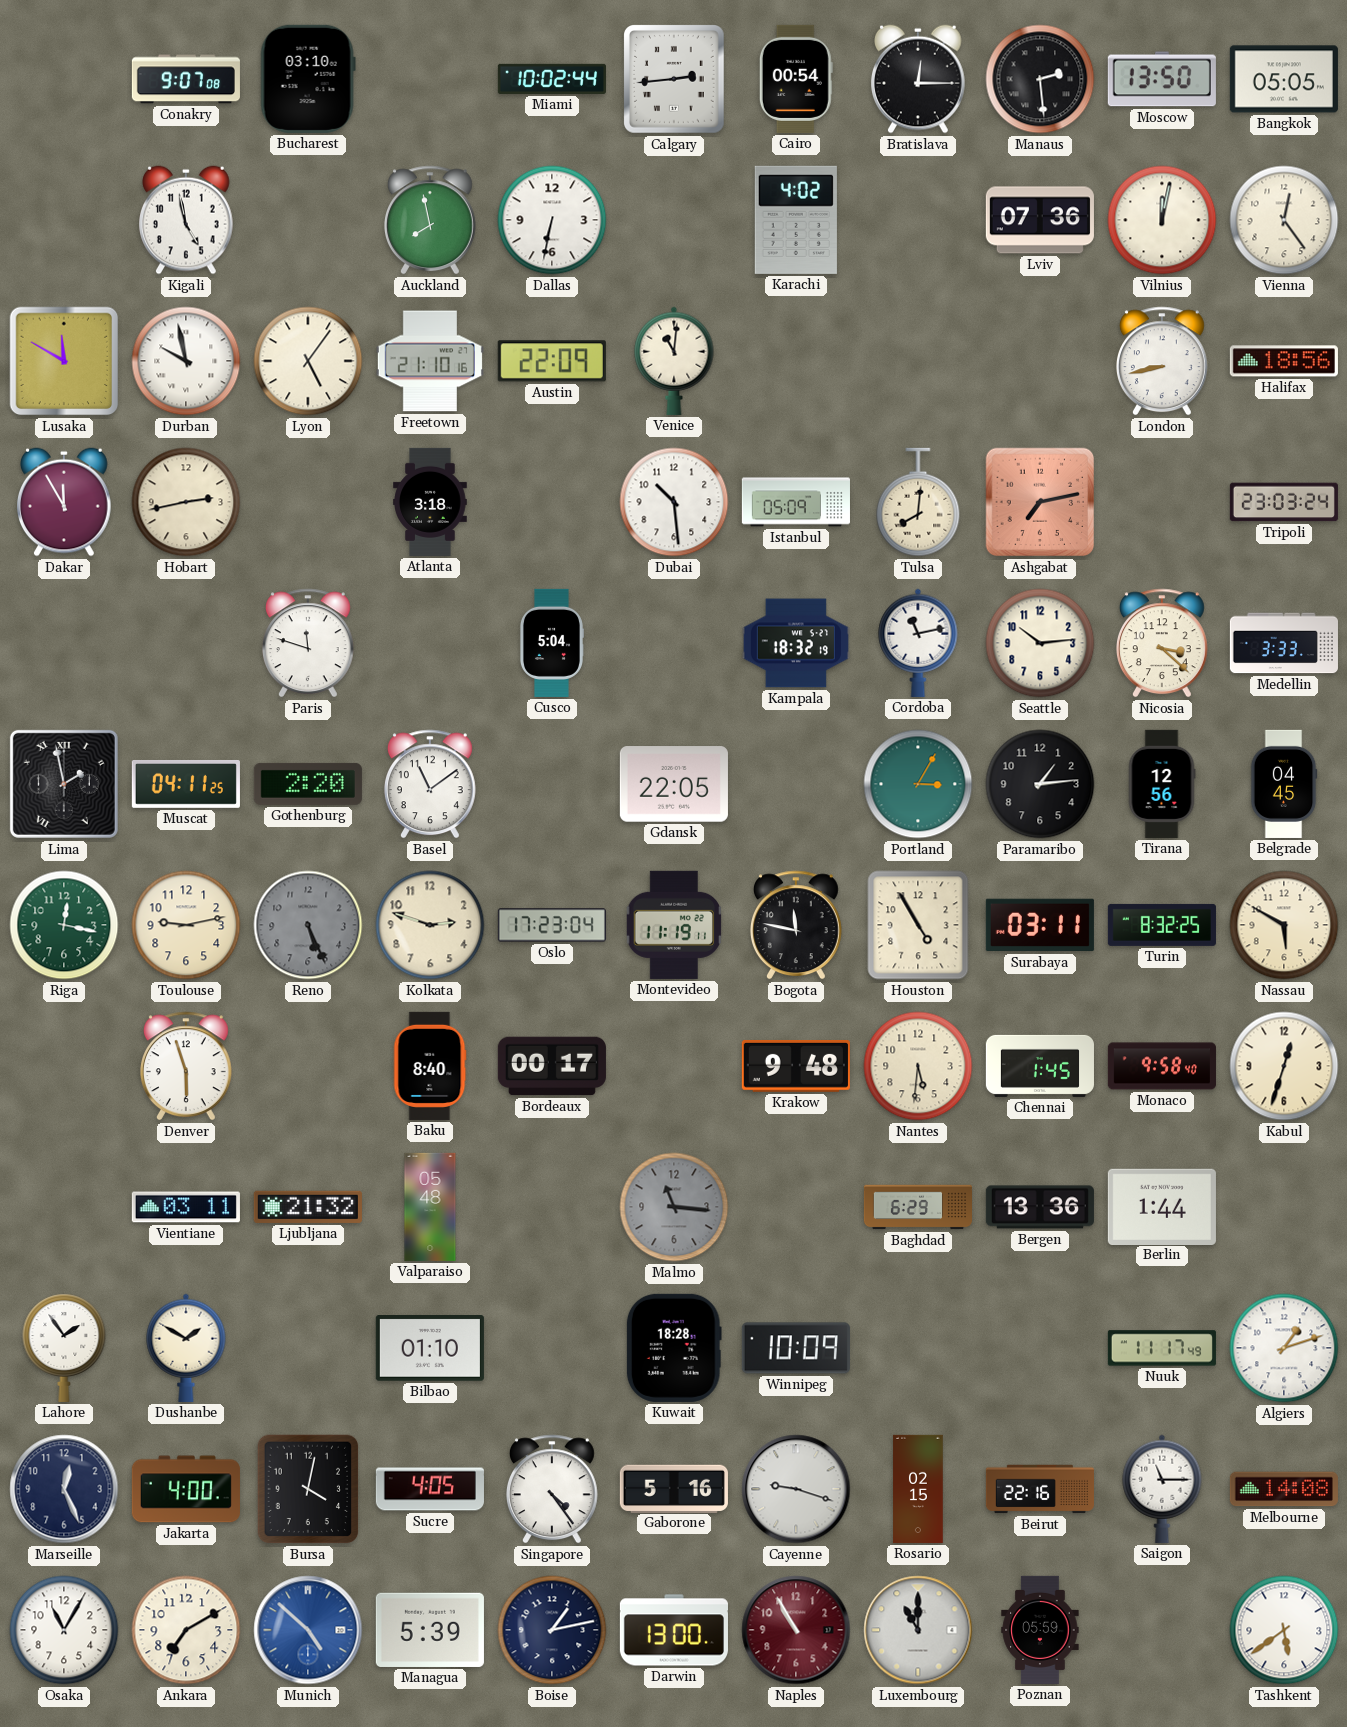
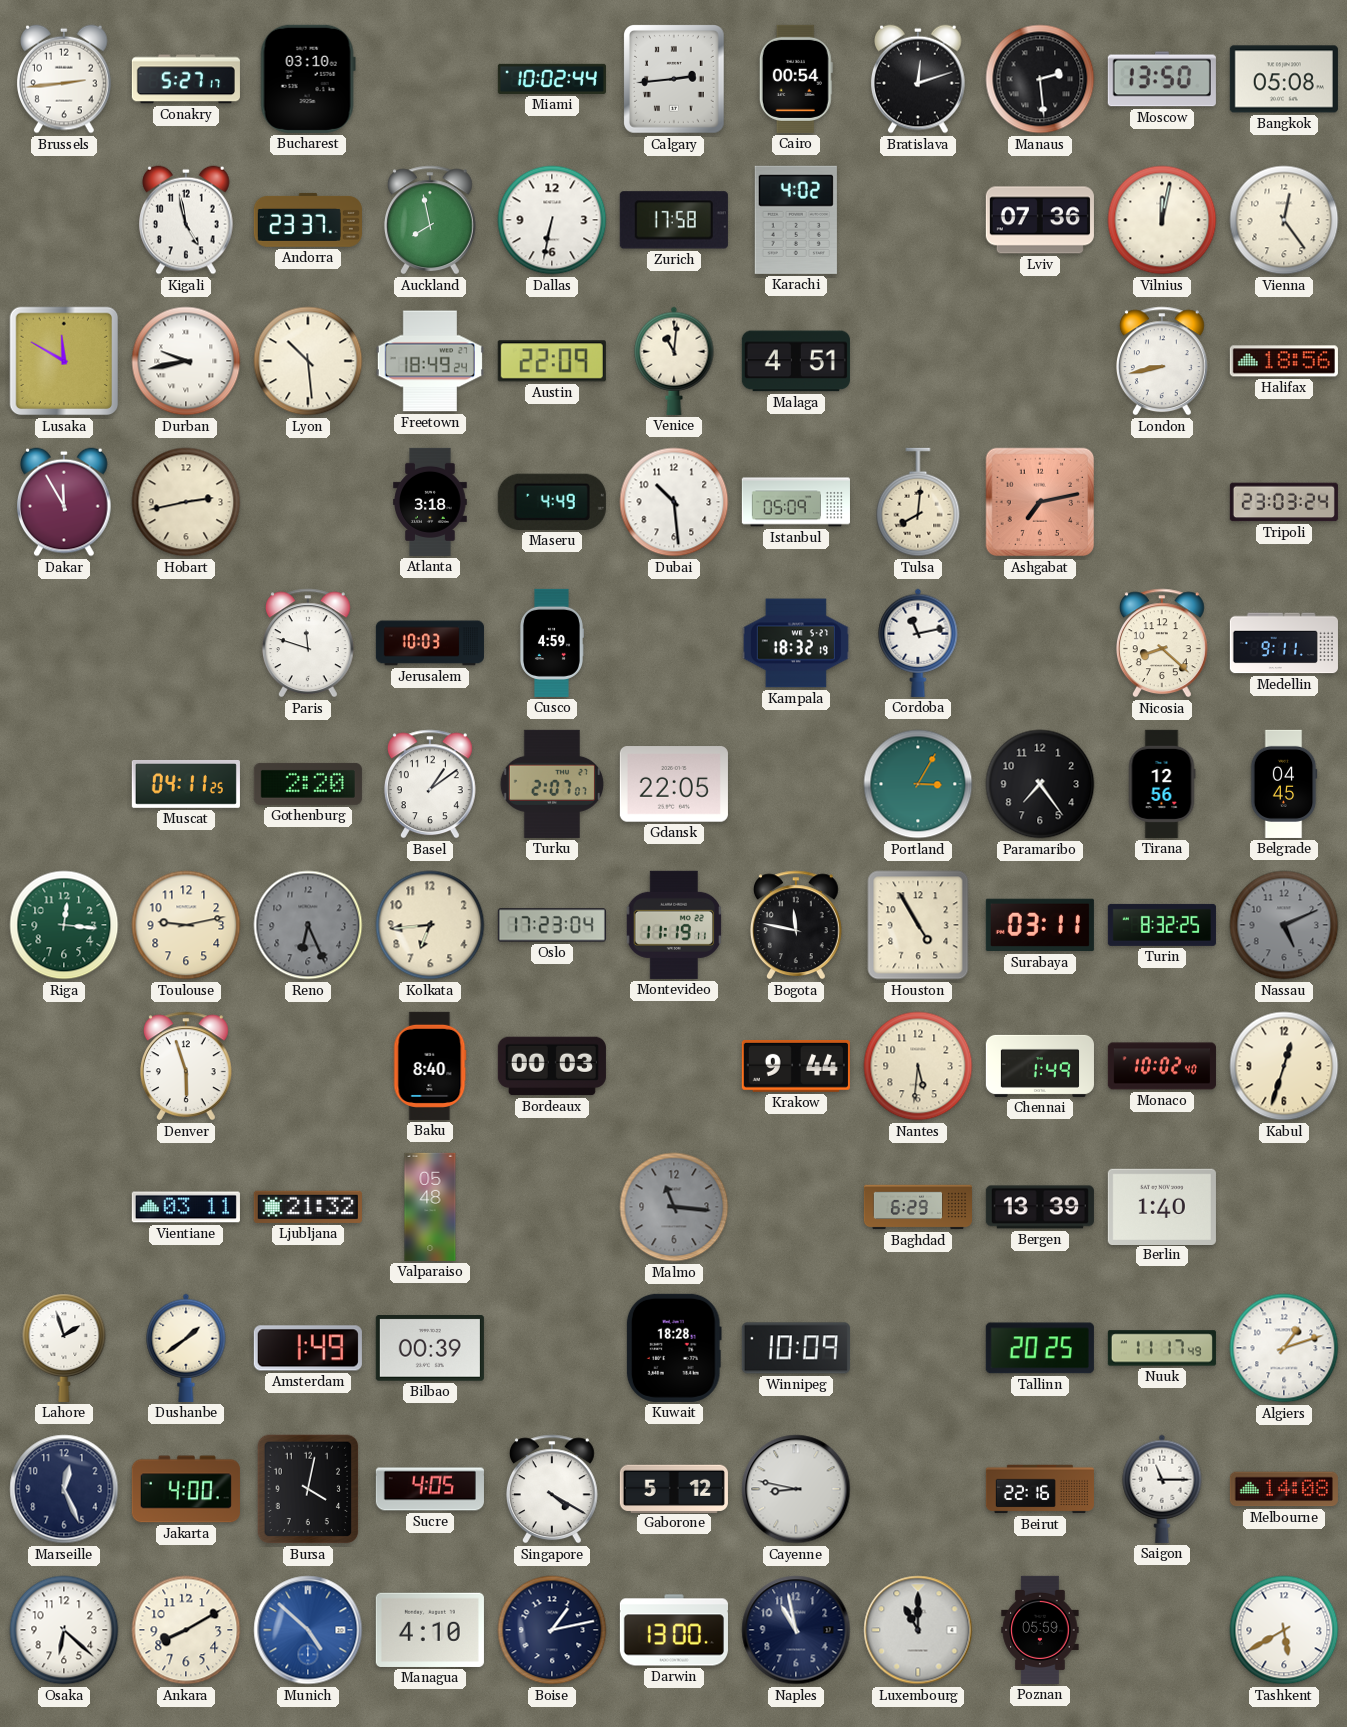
Brussels: none -> 2:44 (65, 79)
Conakry: 9:07 -> 5:27 (186, 79)
Bratislava: 12:15 -> 12:12 (919, 79)
Bangkok: 05:05 -> 05:08 (1284, 79)
Andorra: none -> 23:37 (308, 220)
Zurich: none -> 17:58 (674, 220)
Durban: 9:58 -> 9:43 (186, 361)
Lyon: 5:06 -> 10:29 (308, 361)
Freetown: 21:10 -> 18:49 (430, 361)
Malaga: none -> 4:51 (796, 361)
Maseru: none -> 4:49 (552, 502)
Jerusalem: none -> 10:03 (430, 643)
Cusco: 5:04 -> 4:59 (551, 643)
Seattle: 10:14 -> none (1040, 643)
Nicosia: 3:22 -> 8:22 (1162, 643)
Medellin: 3:33 -> 9:11 (1284, 643)
Lima: 1:58 -> none (64, 784)
Basel: 11:09 -> 1:09 (430, 784)
Turku: none -> 2:07 (552, 784)
Paramaribo: 1:14 -> 7:24 (1040, 784)
Riga: 12:17 -> 12:16 (64, 925)
Reno: 5:26 -> 6:26 (308, 925)
Kolkata: 2:48 -> 6:44 (430, 925)
Nassau: 5:50 -> 5:11 (1284, 925)
Nassau dial: cream -> grey (1284, 925)
Bordeaux: 00:17 -> 00:03 (552, 1066)
Krakow: 9:48 -> 9:44 (796, 1066)
Chennai: 1:45 -> 1:49 (1040, 1066)
Monaco: 9:58 -> 10:02 (1162, 1066)
Bergen: 13:36 -> 13:39 (1040, 1207)
Berlin: 1:44 -> 1:40 (1162, 1206)
Lahore: 1:54 -> 1:57 (64, 1348)
Dushanbe: 1:50 -> 1:39 (186, 1348)
Amsterdam: none -> 1:49 (308, 1348)
Bilbao: 01:10 -> 00:39 (430, 1349)
Tallinn: none -> 20:25 (1040, 1348)
Singapore: 4:24 -> 4:20 (552, 1489)
Gaborone: 5:16 -> 5:12 (674, 1488)
Cayenne: 9:18 -> 8:47 (796, 1489)
Rosario: 02:15 -> none (918, 1489)
Osaka: 11:05 -> 6:22 (64, 1630)
Ankara: 7:10 -> 8:10 (186, 1630)
Managua: 5:39 -> 4:10 (430, 1630)
Naples: 10:55 -> 10:58 (796, 1630)
Naples dial: burgundy -> navy (796, 1630)
Tashkent: 5:39 -> 5:40 (1284, 1630)
